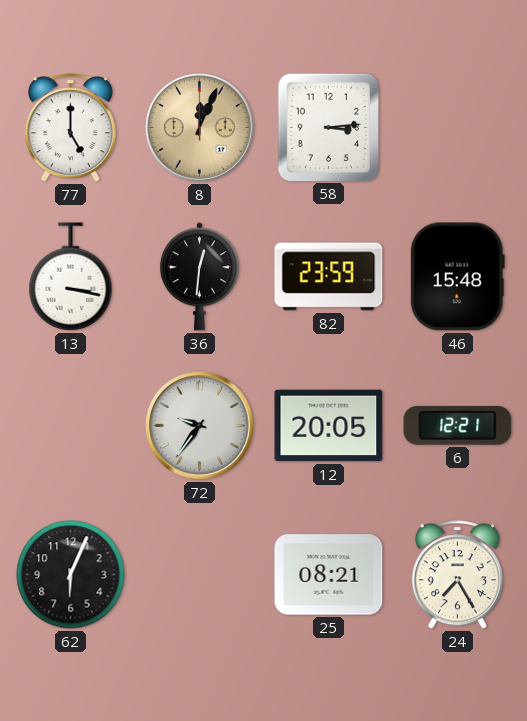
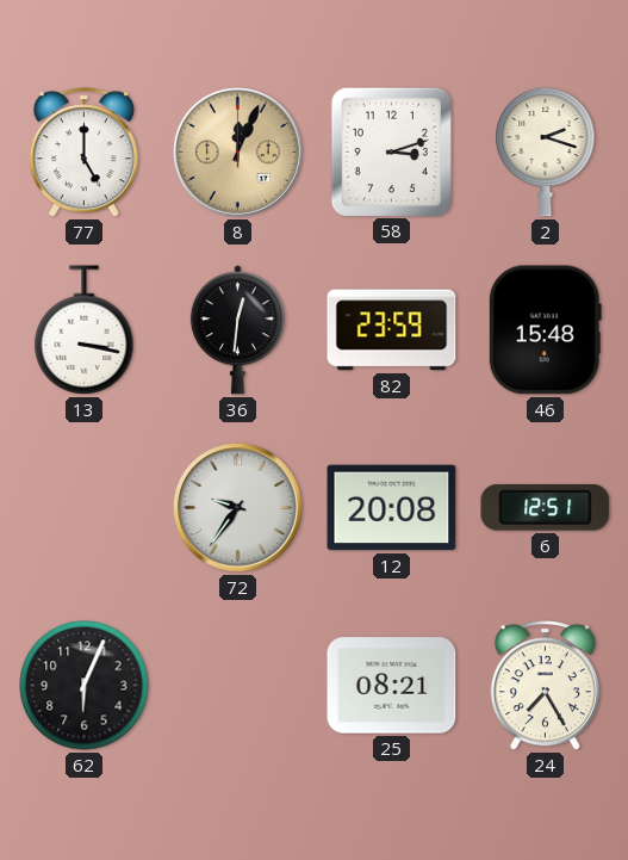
58: 3:14 -> 3:12 (391, 151)
2: none -> 2:18 (546, 151)
12: 20:05 -> 20:08 (392, 508)
6: 12:21 -> 12:51 (546, 507)
